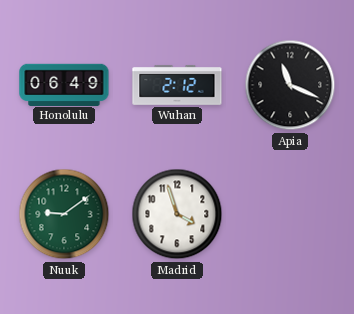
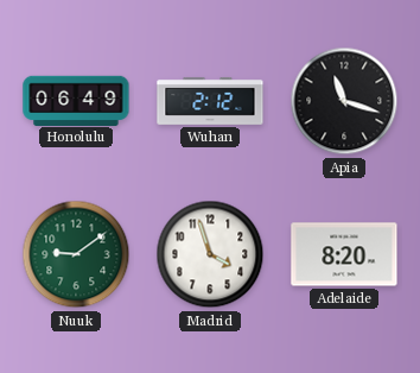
Apia: 11:19 -> 11:18 (344, 101)
Adelaide: none -> 8:20 (344, 254)
